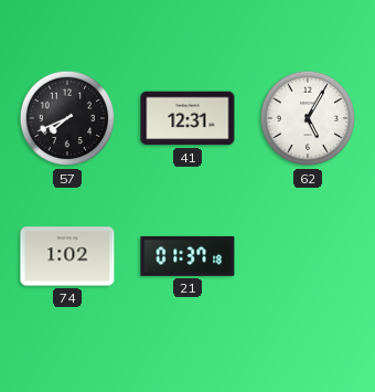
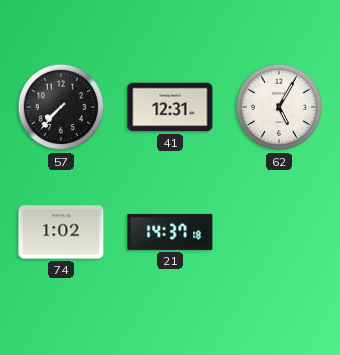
57: 7:41 -> 7:37 (61, 107)
21: 01:37 -> 14:37 (170, 232)
